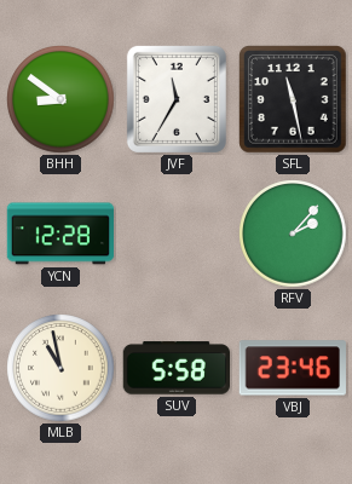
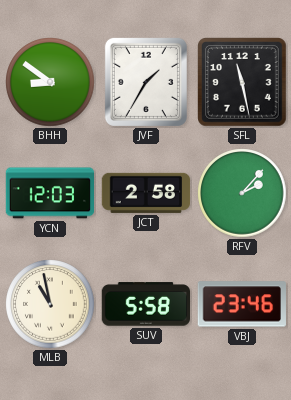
JVF: 11:35 -> 1:35 (146, 82)
YCN: 12:28 -> 12:03 (50, 193)
JCT: none -> 2:58 (146, 193)
